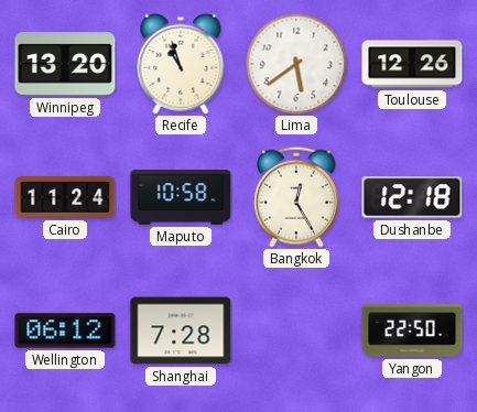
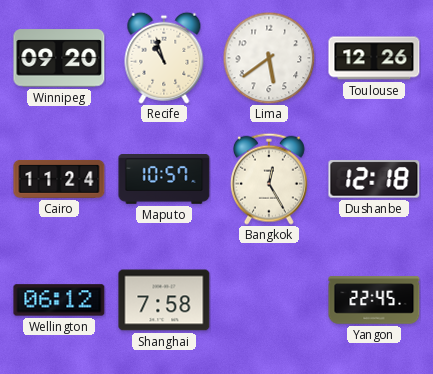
Winnipeg: 13:20 -> 09:20 (59, 58)
Maputo: 10:58 -> 10:57 (164, 180)
Shanghai: 7:28 -> 7:58 (164, 300)
Yangon: 22:50 -> 22:45 (374, 300)
